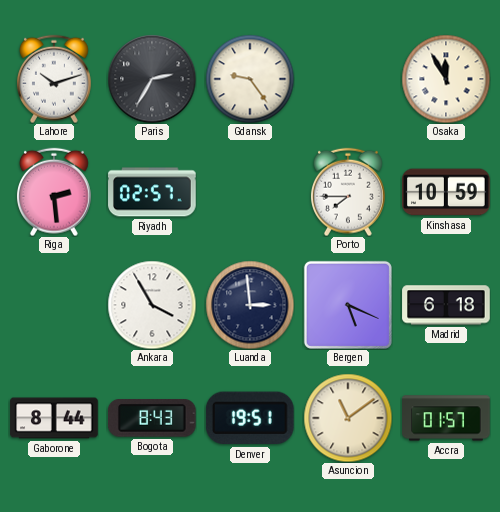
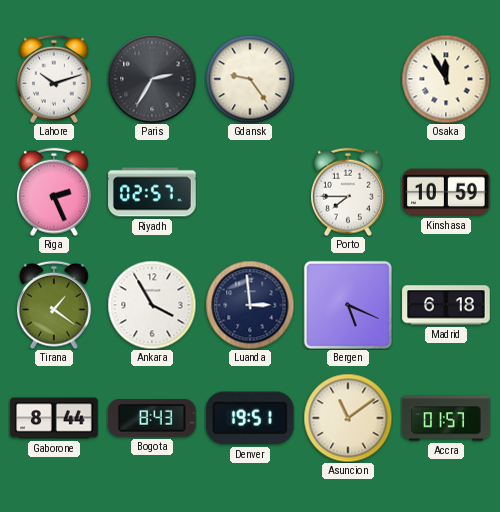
Riga: 2:29 -> 2:26 (54, 192)
Tirana: none -> 1:21 (54, 305)
